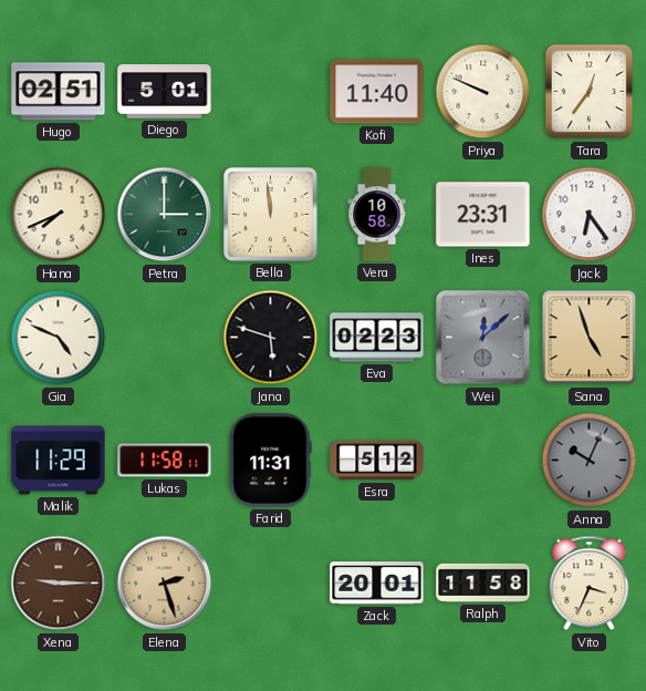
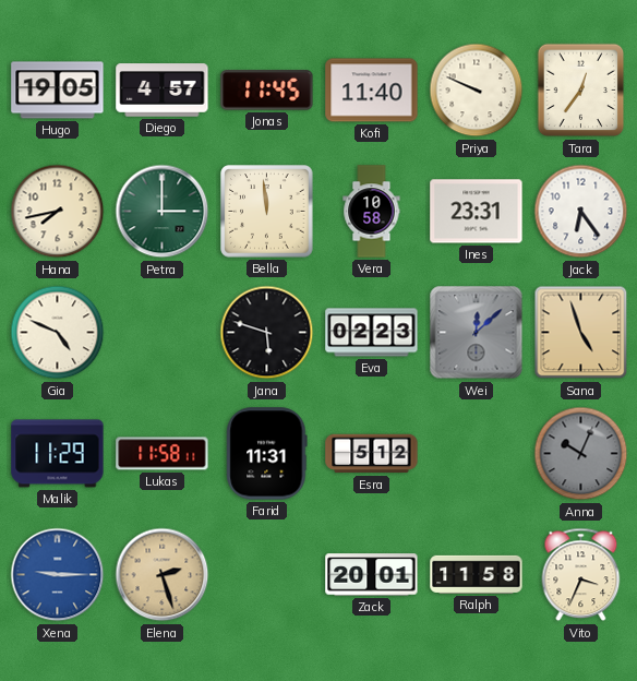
Hugo: 02:51 -> 19:05 (58, 91)
Diego: 5:01 -> 4:57 (163, 91)
Jonas: none -> 11:45 (267, 91)
Hana: 7:41 -> 7:43 (58, 212)
Xena dial: brown -> blue (58, 575)
